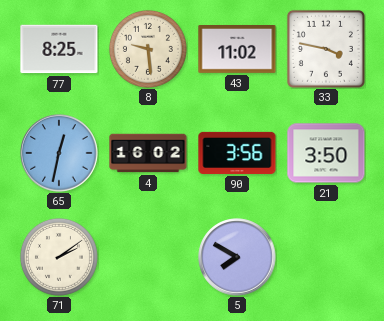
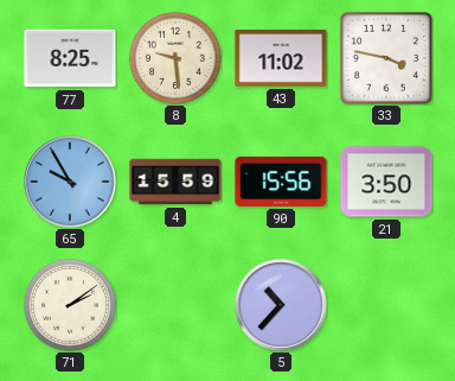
65: 12:32 -> 9:55 (70, 182)
4: 16:02 -> 15:59 (175, 182)
90: 3:56 -> 15:56 (281, 182)
5: 7:50 -> 10:37 (281, 305)
